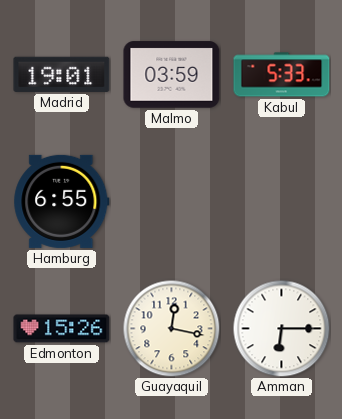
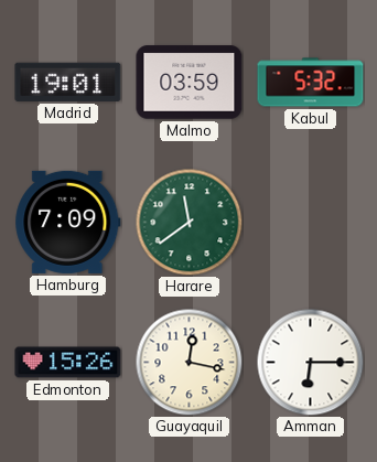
Kabul: 5:33 -> 5:32 (311, 83)
Hamburg: 6:55 -> 7:09 (68, 222)
Harare: none -> 11:39 (188, 222)
